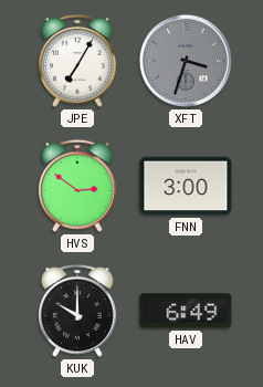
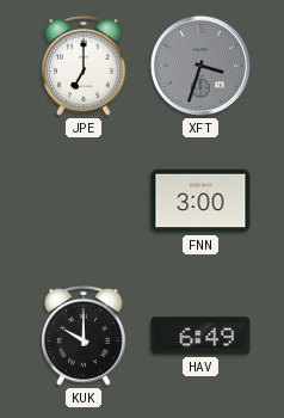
JPE: 7:05 -> 7:00 (84, 66)
HVS: 2:51 -> none (77, 186)
